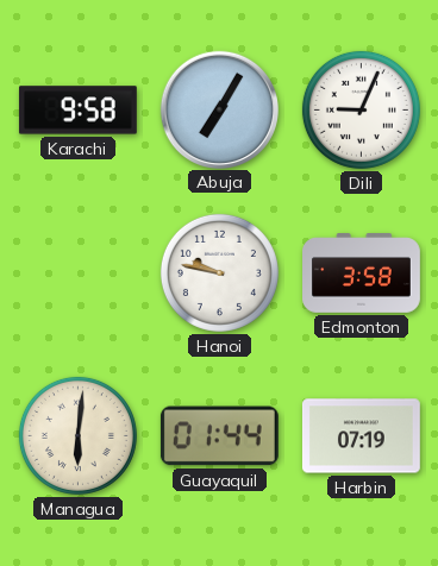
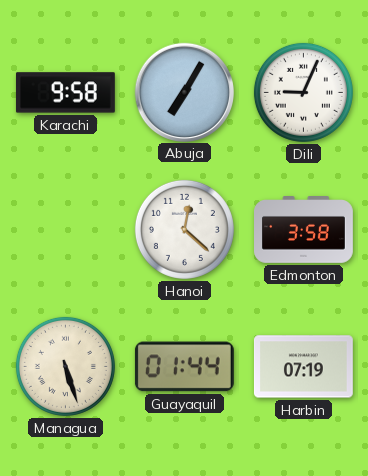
Hanoi: 9:47 -> 12:22 (184, 229)
Managua: 6:01 -> 5:27 (65, 366)
